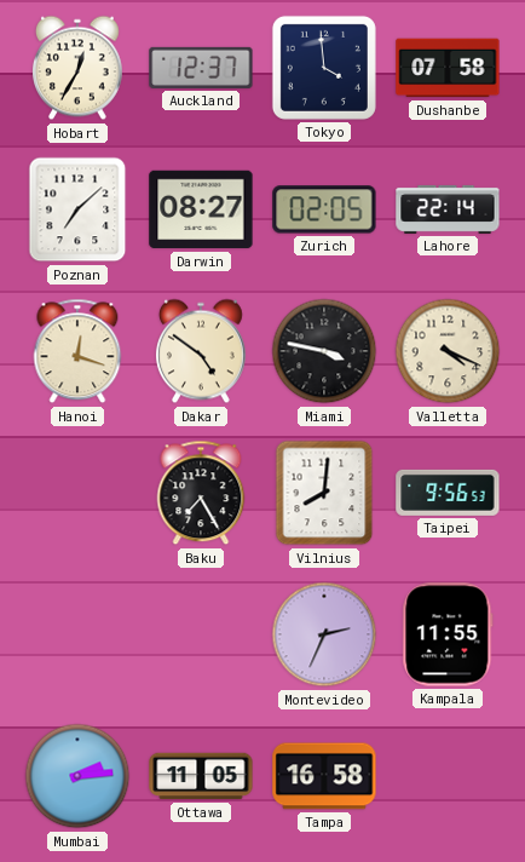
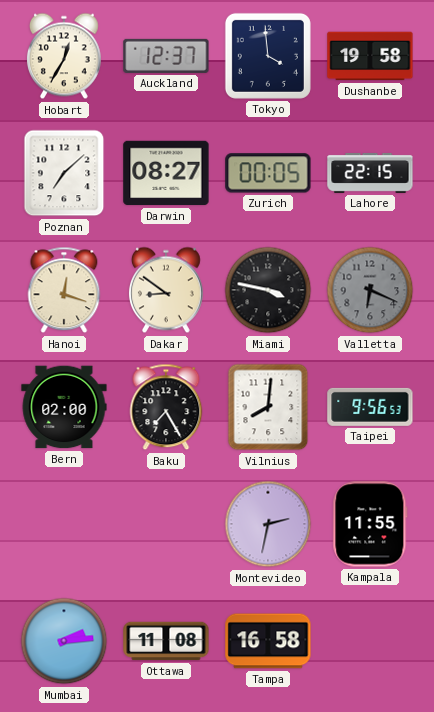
Dushanbe: 07:58 -> 19:58 (370, 56)
Zurich: 02:05 -> 00:05 (268, 173)
Lahore: 22:14 -> 22:15 (370, 173)
Dakar: 4:51 -> 8:51 (166, 290)
Valletta: 4:19 -> 6:19 (370, 290)
Valletta dial: cream -> grey (370, 290)
Bern: none -> 02:00 (64, 407)
Montevideo: 2:34 -> 2:32 (268, 524)
Ottawa: 11:05 -> 11:08 (166, 641)
